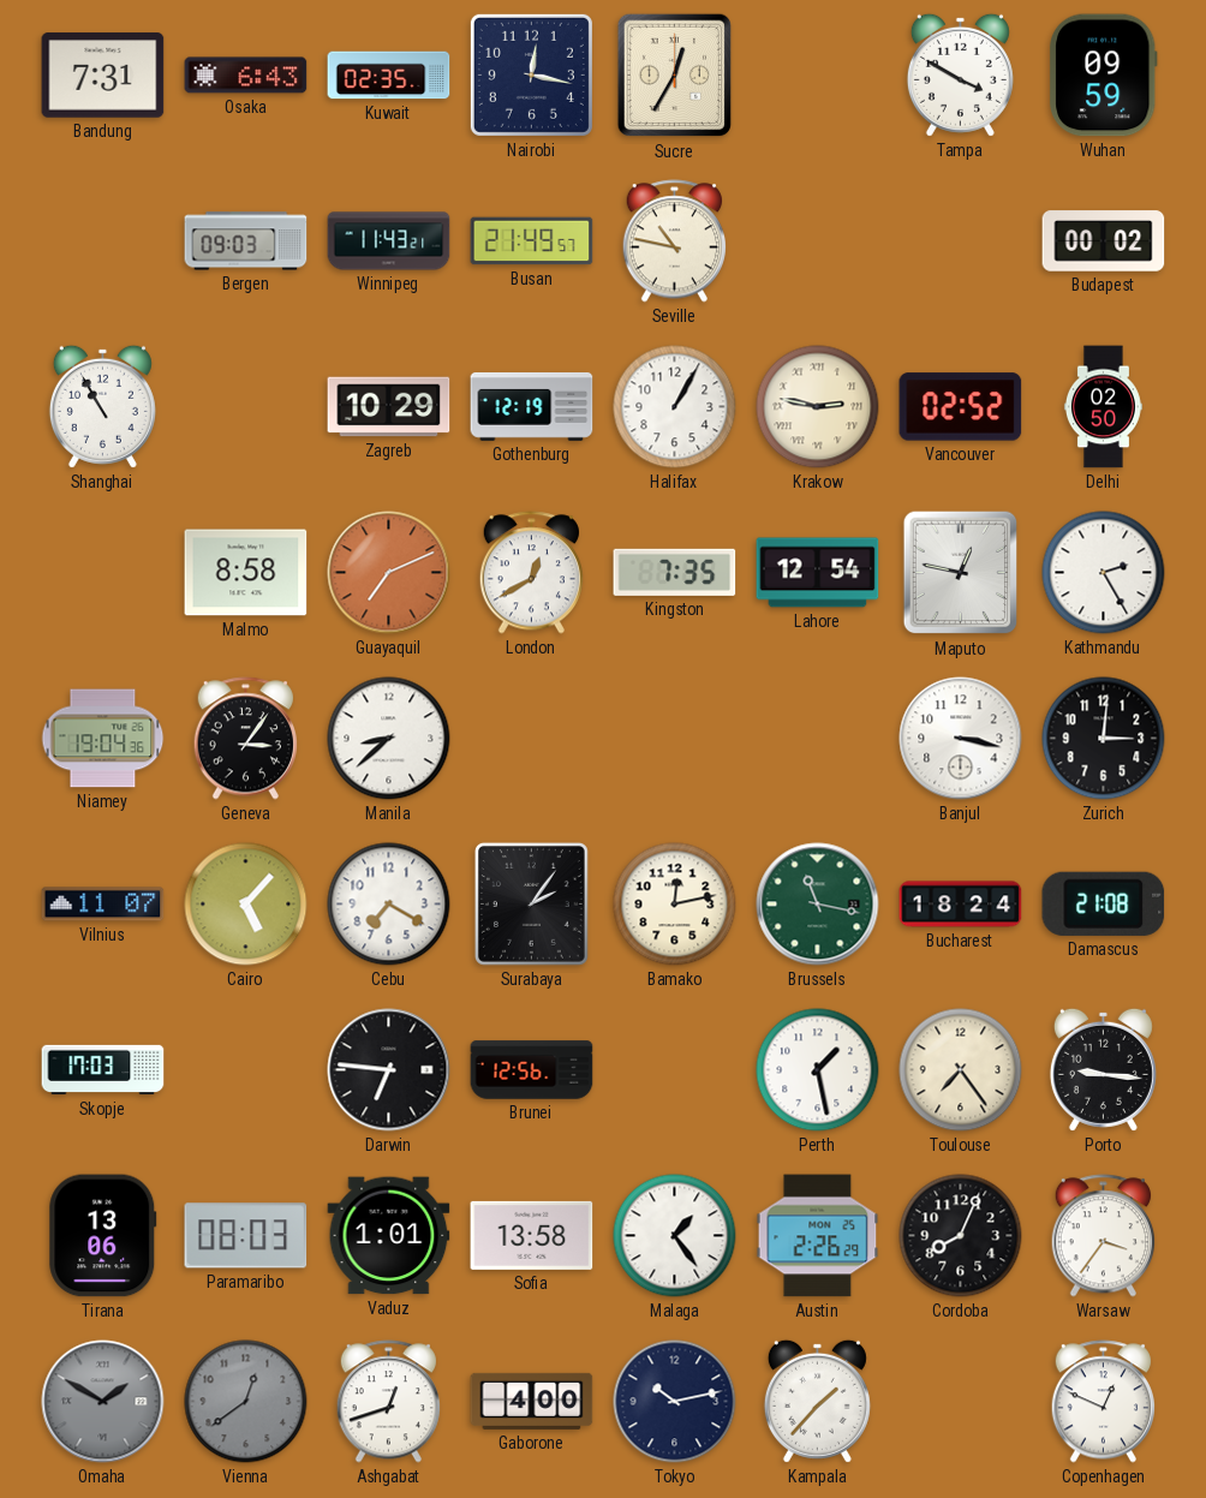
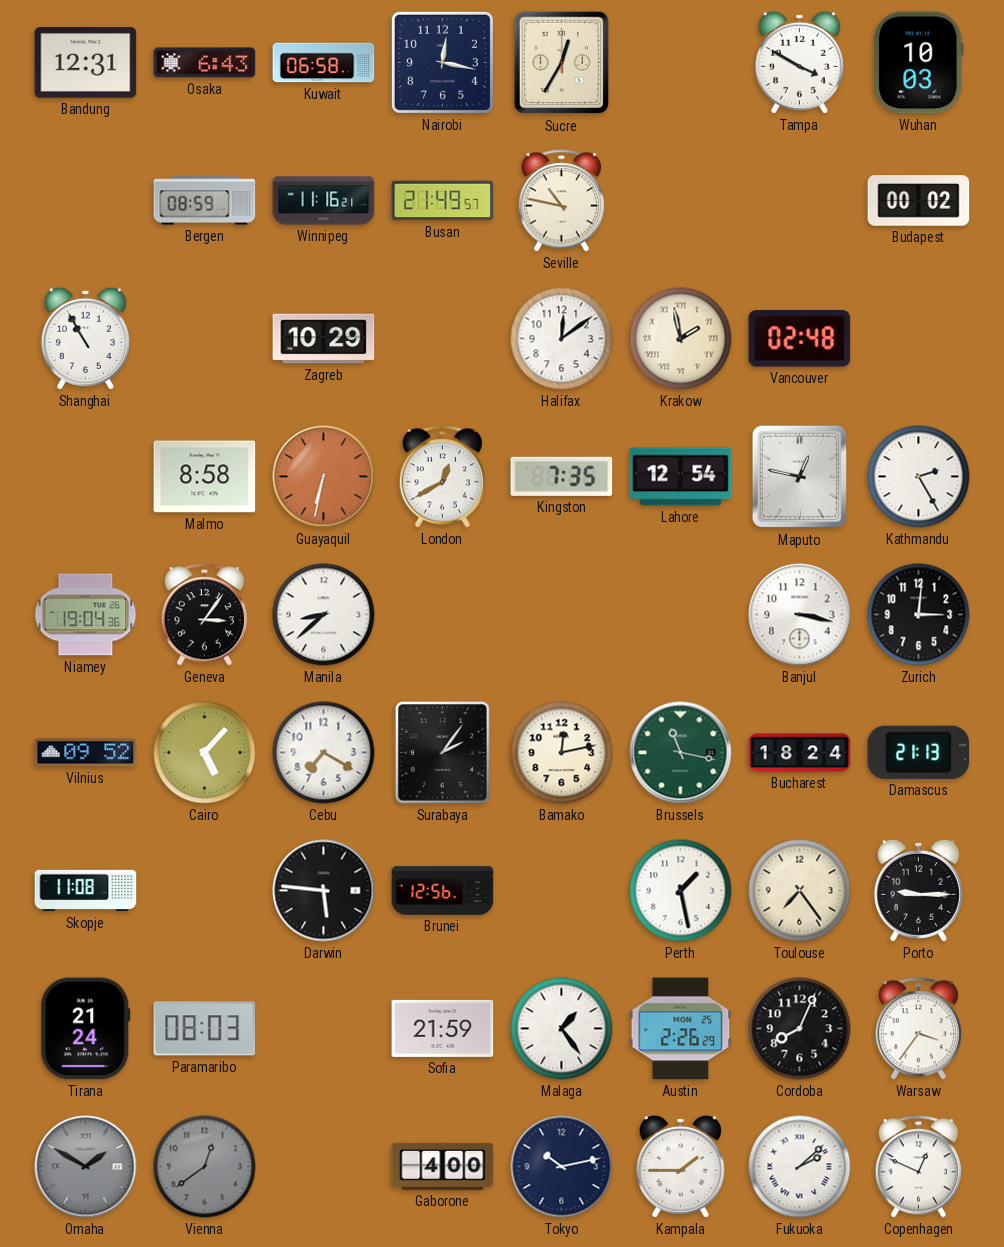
Bandung: 7:31 -> 12:31 (86, 63)
Kuwait: 02:35 -> 06:58 (324, 63)
Wuhan: 09:59 -> 10:03 (918, 63)
Bergen: 09:03 -> 08:59 (205, 201)
Winnipeg: 11:43 -> 11:16 (324, 201)
Gothenburg: 12:19 -> none (532, 407)
Halifax: 1:05 -> 12:09 (562, 339)
Krakow: 2:47 -> 1:58 (681, 339)
Vancouver: 02:52 -> 02:48 (800, 339)
Delhi: 02:50 -> none (1103, 407)
Guayaquil: 7:11 -> 6:32 (324, 477)
Vilnius: 11:07 -> 09:52 (86, 753)
Damascus: 21:08 -> 21:13 (919, 752)
Skopje: 17:03 -> 11:08 (86, 891)
Darwin: 6:46 -> 5:46 (324, 891)
Porto: 9:16 -> 9:15 (918, 890)
Tirana: 13:06 -> 21:24 (86, 1029)
Vaduz: 1:01 -> none (389, 1236)
Sofia: 13:58 -> 21:59 (443, 1028)
Ashgabat: 12:42 -> none (388, 1402)
Kampala: 1:37 -> 1:45 (680, 1166)
Fukuoka: none -> 2:08 (800, 1167)
